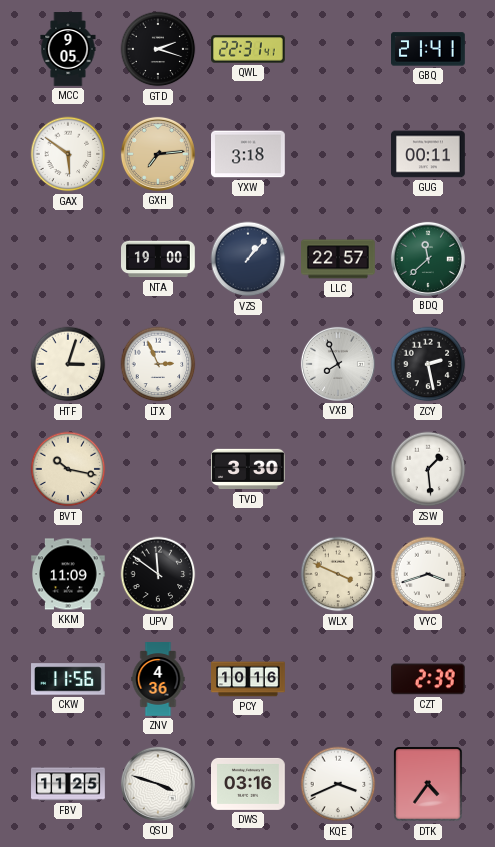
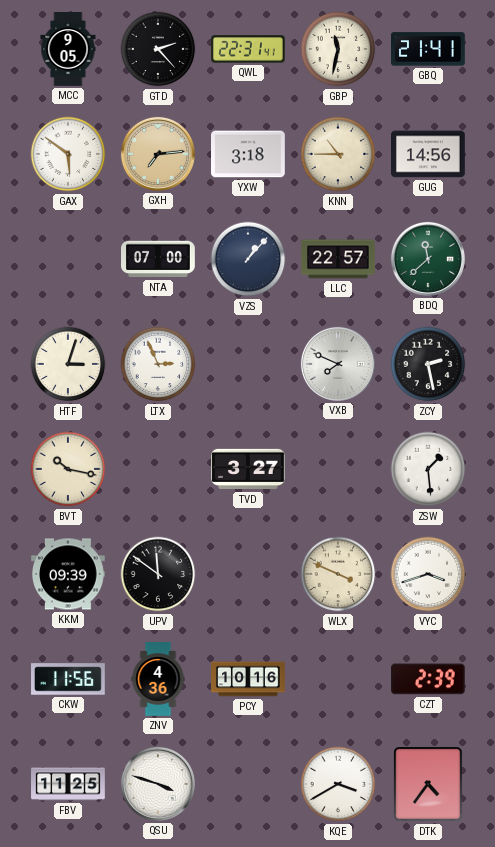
GTD: 2:18 -> 2:23 (158, 49)
GBP: none -> 11:32 (338, 49)
KNN: none -> 10:45 (338, 154)
GUG: 00:11 -> 14:56 (428, 154)
NTA: 19:00 -> 07:00 (158, 259)
VXB: 7:56 -> 7:49 (338, 364)
TVD: 3:30 -> 3:27 (248, 469)
KKM: 11:09 -> 09:39 (68, 574)
DWS: 03:16 -> none (249, 784)
KQE: 3:41 -> 3:40 (338, 784)
